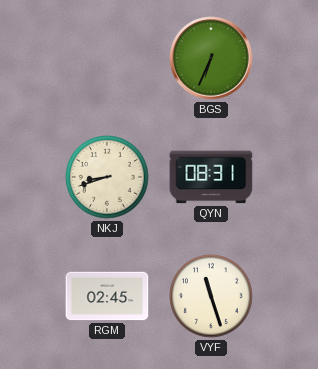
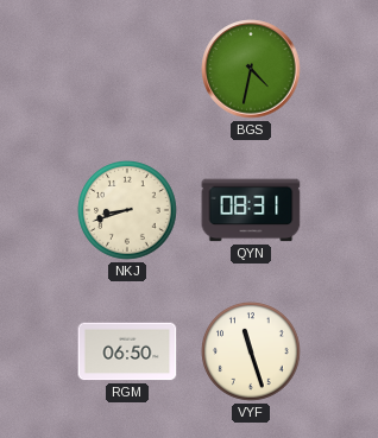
BGS: 6:34 -> 4:32 (251, 69)
RGM: 02:45 -> 06:50 (127, 351)
